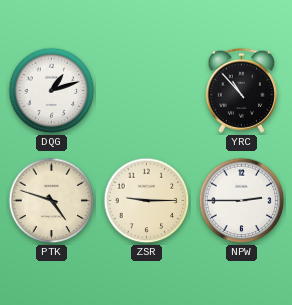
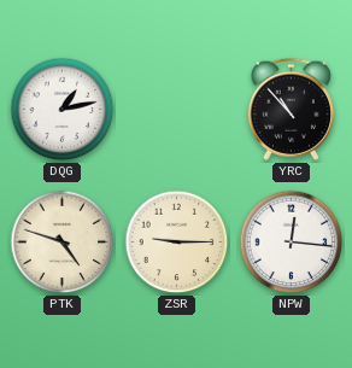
DQG: 1:12 -> 1:13 (63, 110)
NPW: 2:45 -> 12:16 (292, 243)
